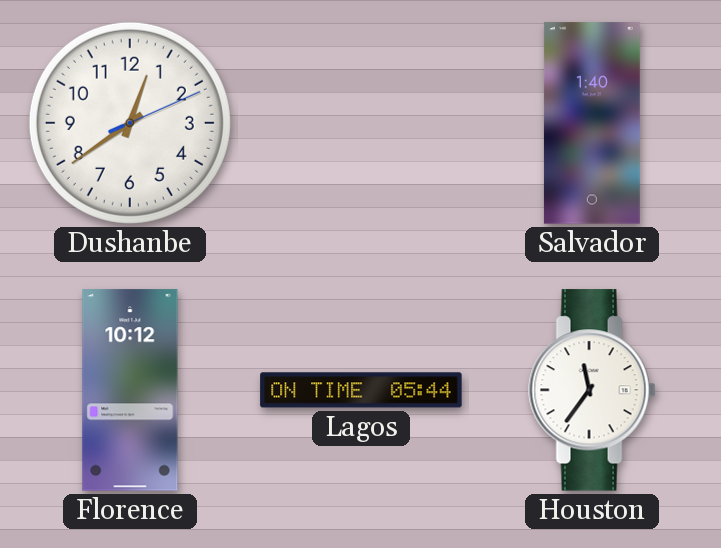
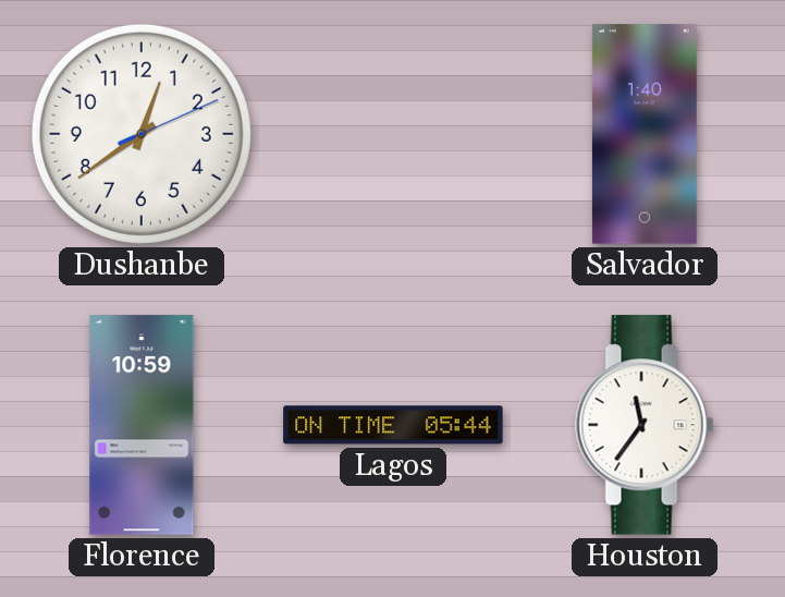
Florence: 10:12 -> 10:59 (142, 425)
